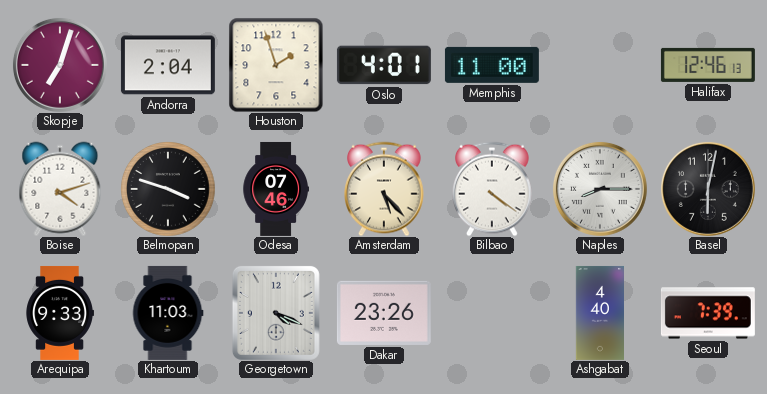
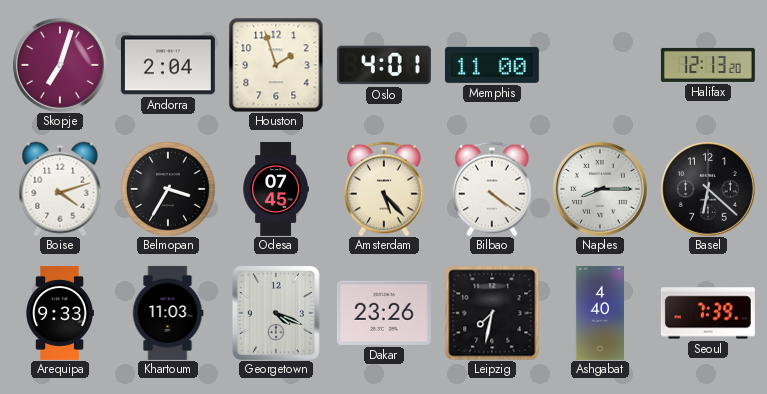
Halifax: 12:46 -> 12:13 (708, 65)
Belmopan: 3:48 -> 3:35 (168, 189)
Odesa: 07:46 -> 07:45 (275, 189)
Basel: 6:02 -> 6:22 (708, 189)
Leipzig: none -> 7:32 (492, 313)
